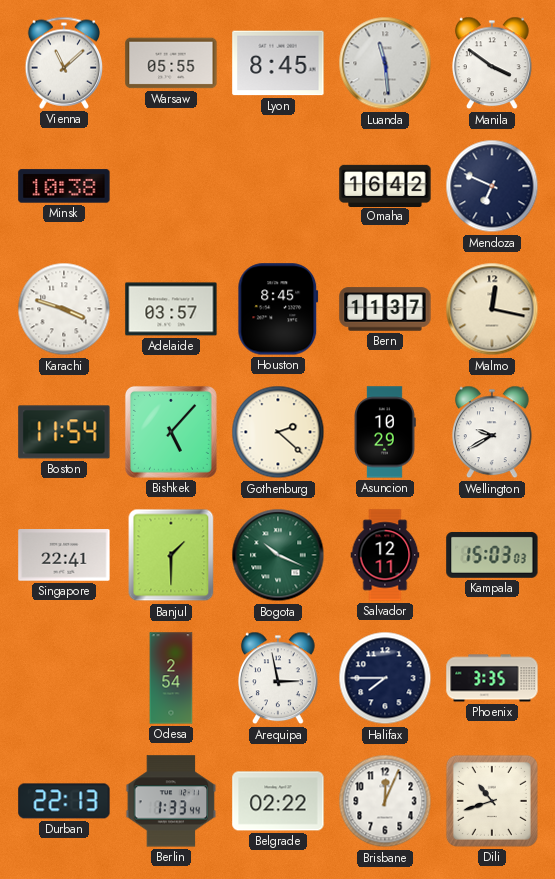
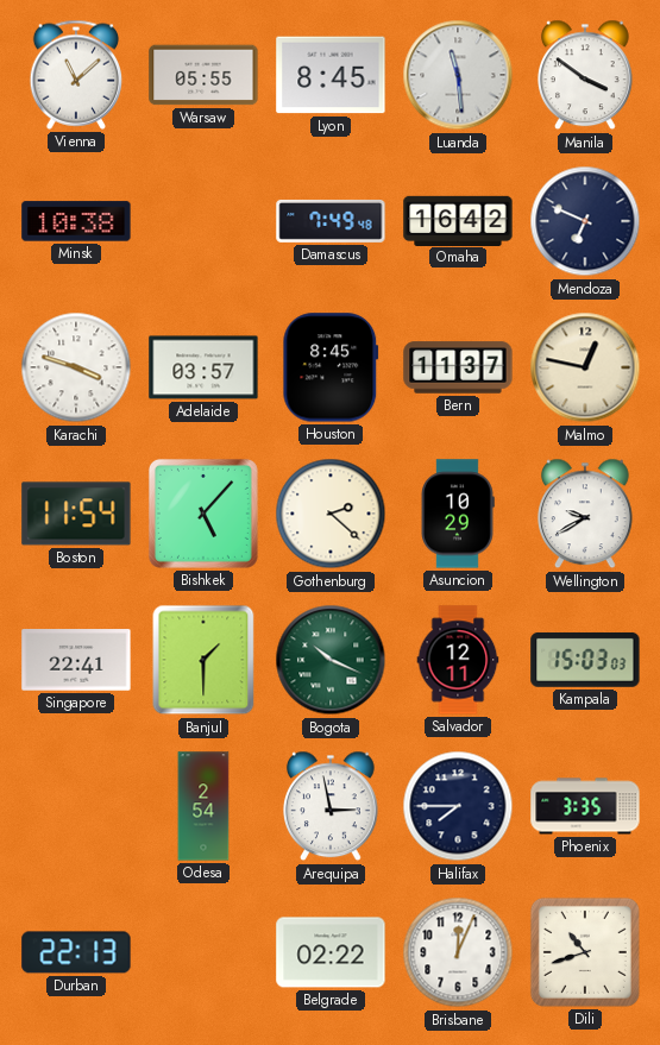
Damascus: none -> 7:49 (331, 221)
Malmo: 12:17 -> 12:47 (585, 367)
Berlin: 1:33 -> none (171, 801)
